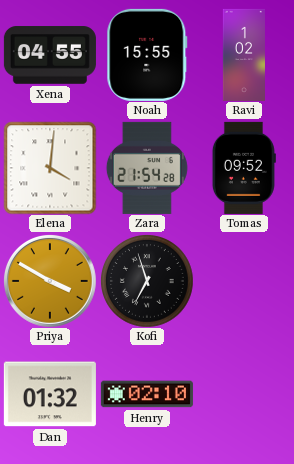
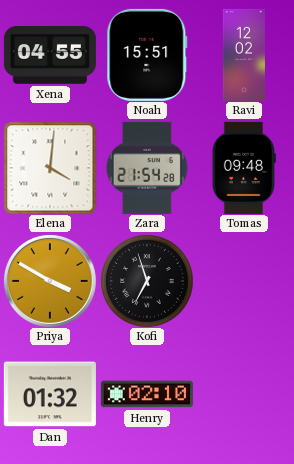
Noah: 15:55 -> 15:51 (147, 55)
Ravi: 1:02 -> 12:02 (243, 55)
Tomas: 09:52 -> 09:48 (244, 168)
